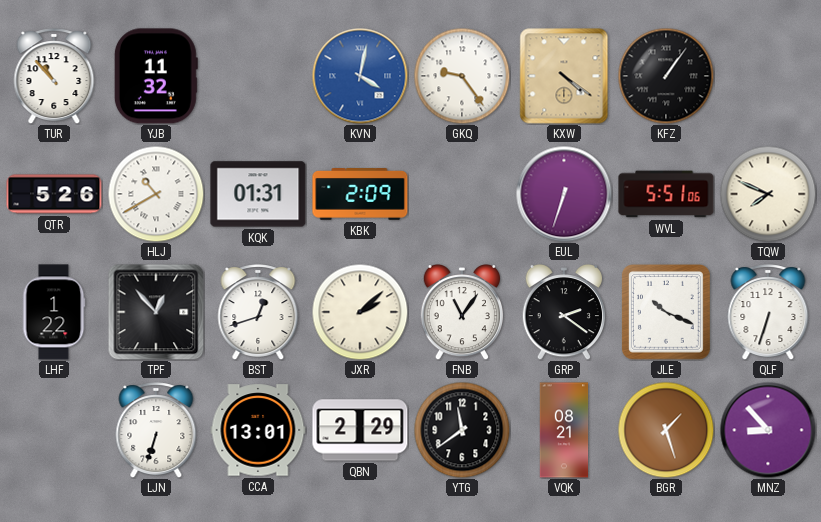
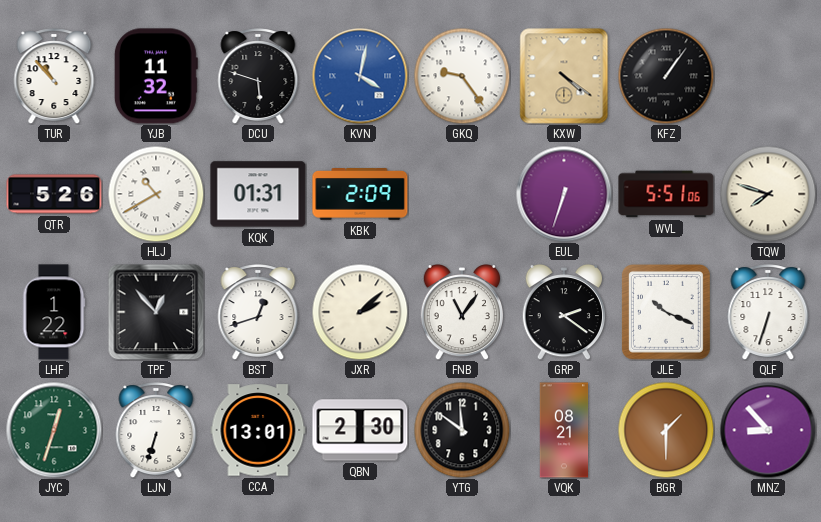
DCU: none -> 5:48 (258, 76)
TQW: 7:49 -> 7:48 (768, 194)
JYC: none -> 12:33 (54, 430)
QBN: 2:29 -> 2:30 (360, 430)
YTG: 11:39 -> 11:51 (462, 430)
BGR: 1:27 -> 1:30 (666, 430)
